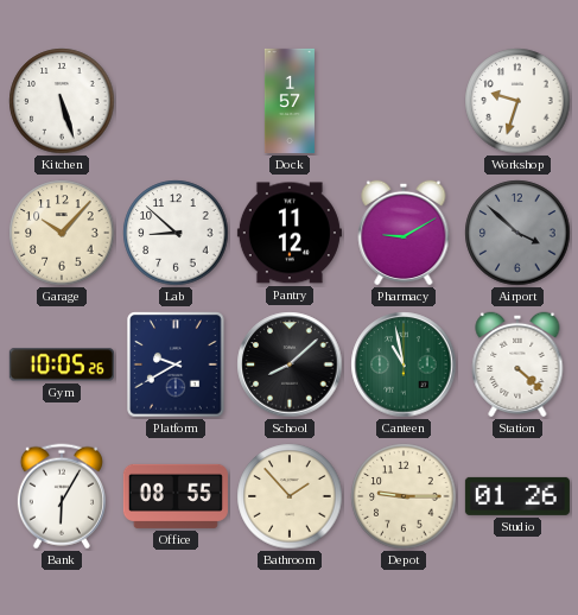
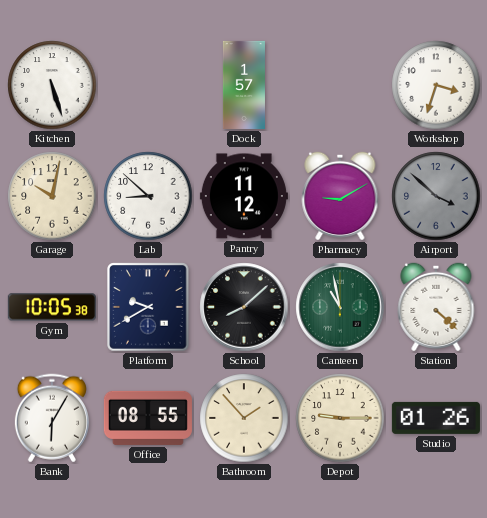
Workshop: 9:33 -> 3:33 (436, 85)
Garage: 10:07 -> 10:02 (52, 196)
Gym: 10:05:26 -> 10:05:38 (52, 307)
